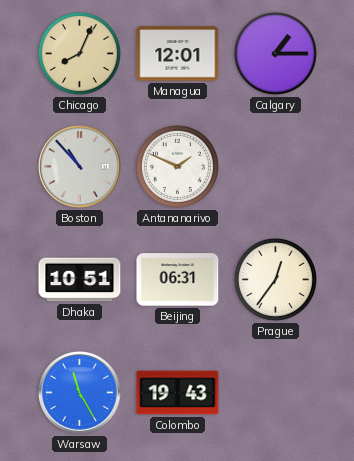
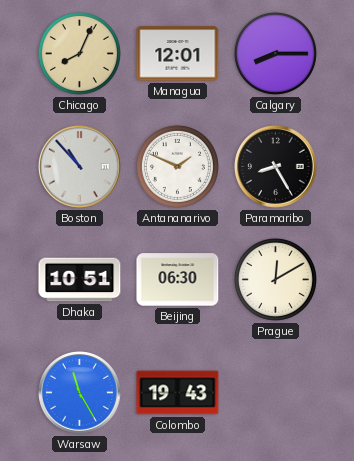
Calgary: 1:15 -> 8:15 (275, 53)
Paramaribo: none -> 8:25 (276, 167)
Beijing: 06:31 -> 06:30 (178, 280)
Prague: 12:36 -> 12:10 (275, 279)
